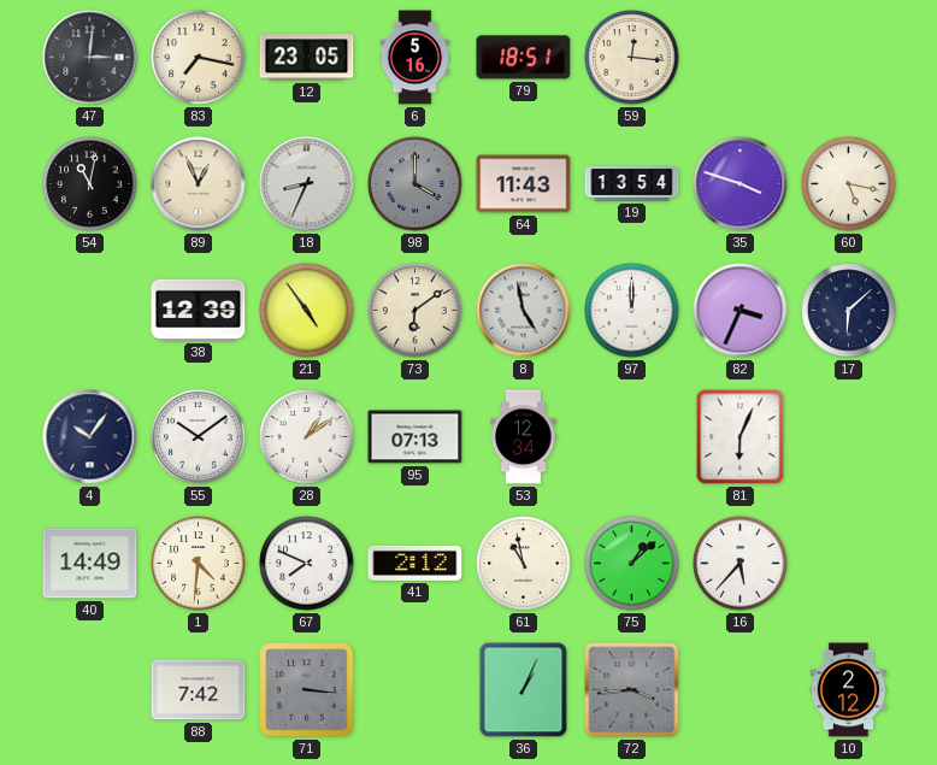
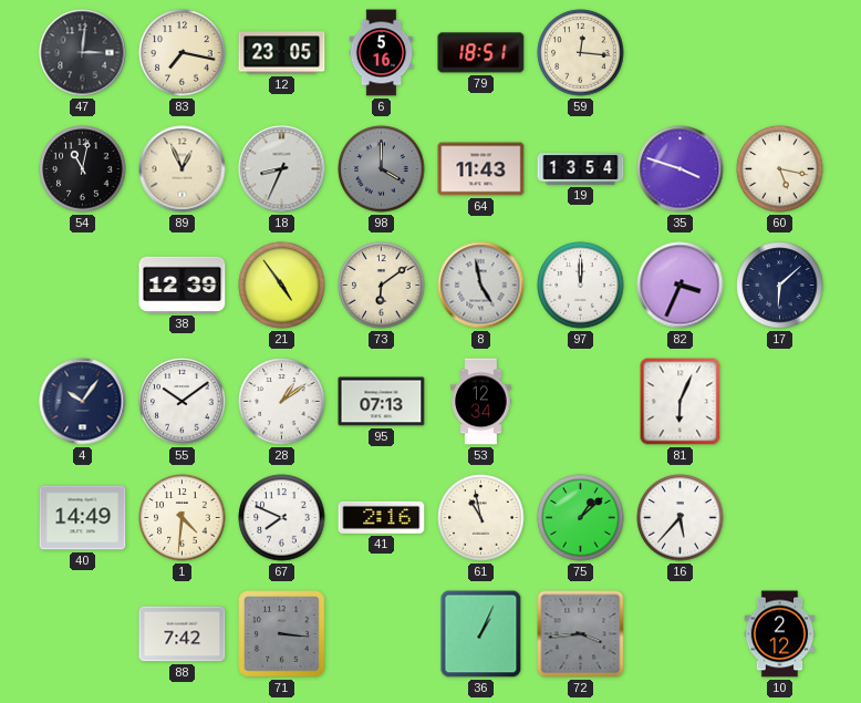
41: 2:12 -> 2:16 (382, 517)
